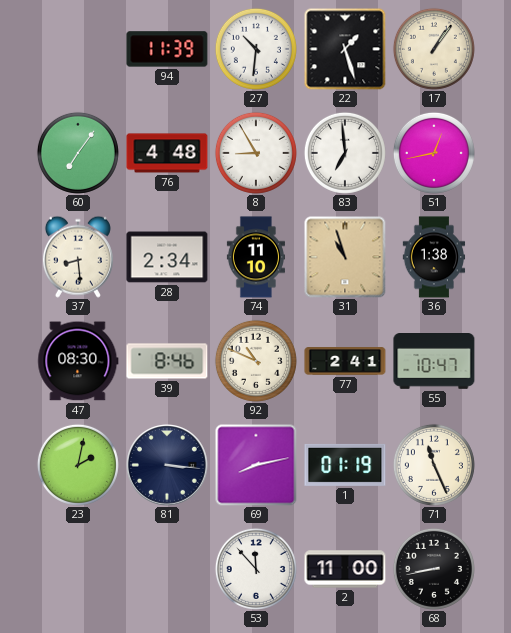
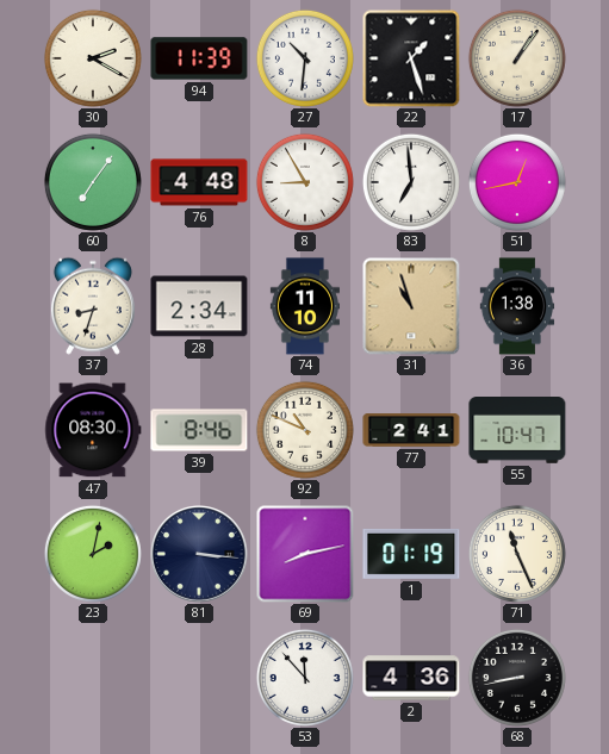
30: none -> 2:20 (93, 58)
37: 8:29 -> 8:33 (93, 306)
2: 11:00 -> 4:36 (411, 678)
